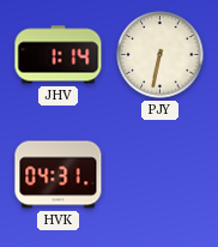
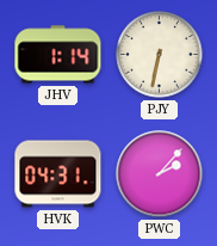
PWC: none -> 2:07 (160, 174)
